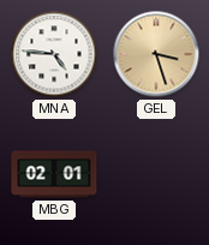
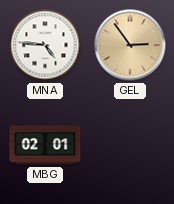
GEL: 3:27 -> 2:54 (130, 45)
